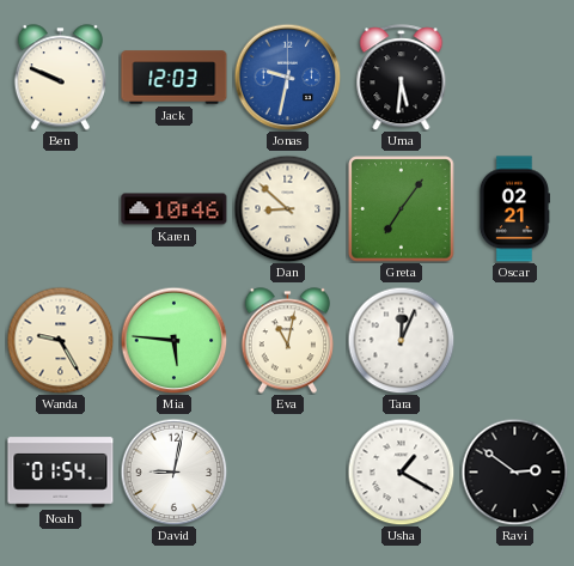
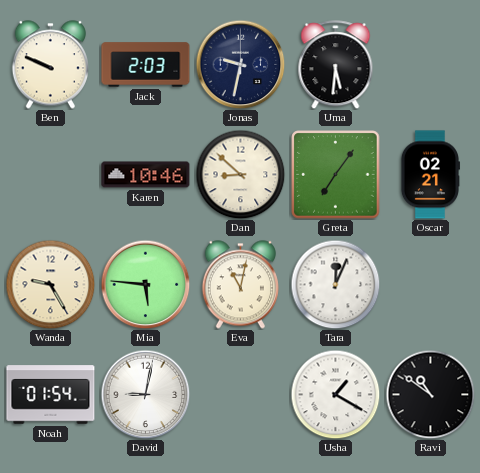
Jack: 12:03 -> 2:03 (146, 65)
Jonas dial: blue -> navy (240, 64)
Ravi: 2:51 -> 10:51 (430, 394)
